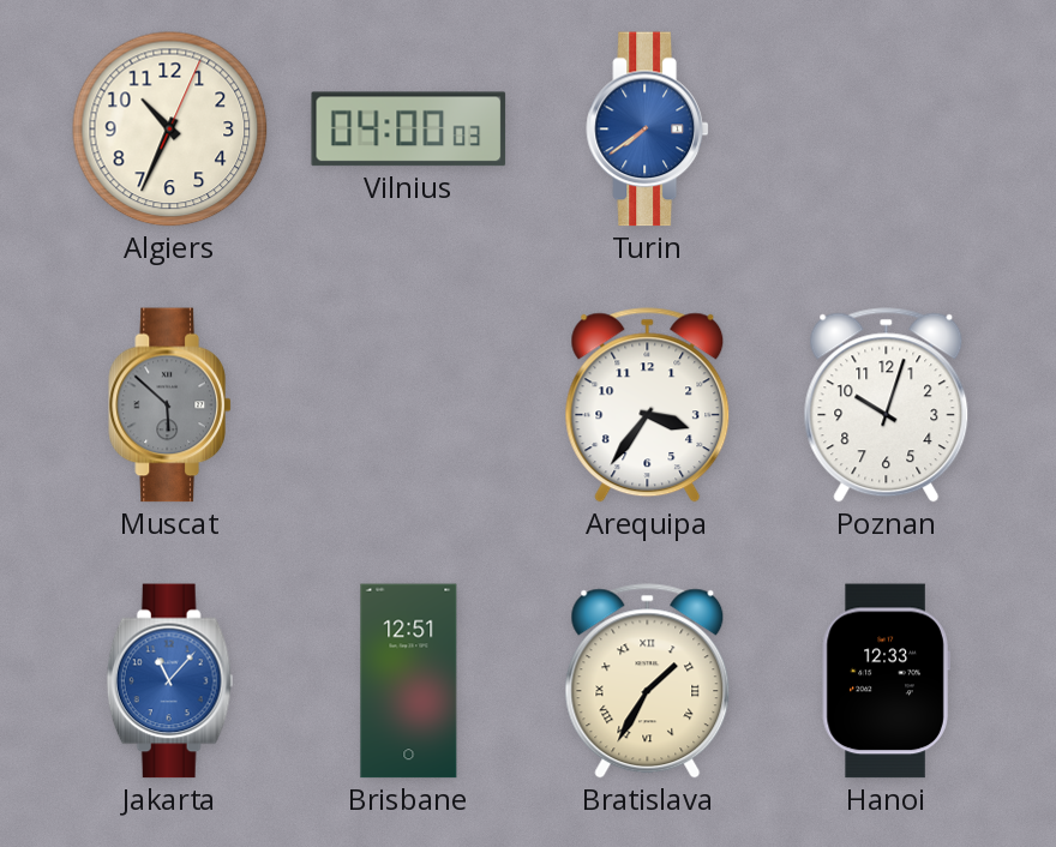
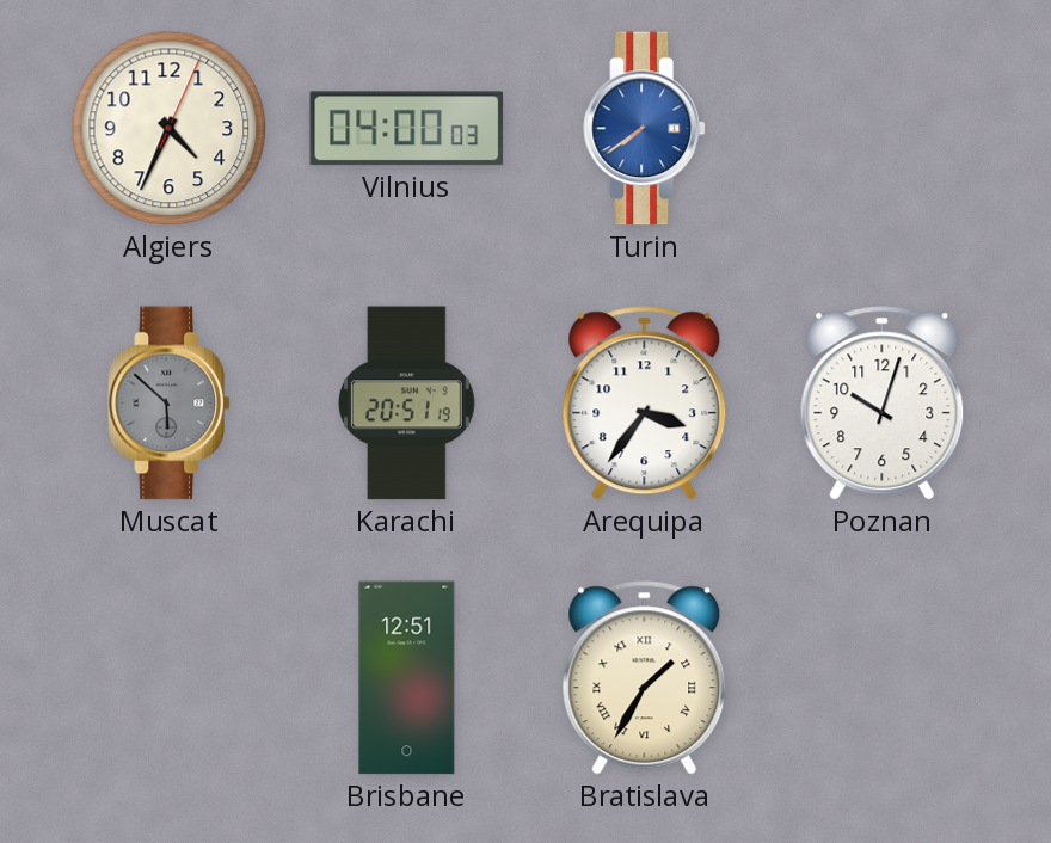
Algiers: 10:34 -> 4:34 (170, 129)
Karachi: none -> 20:51 (406, 404)
Jakarta: 11:07 -> none (170, 681)
Hanoi: 12:33 -> none (886, 681)
